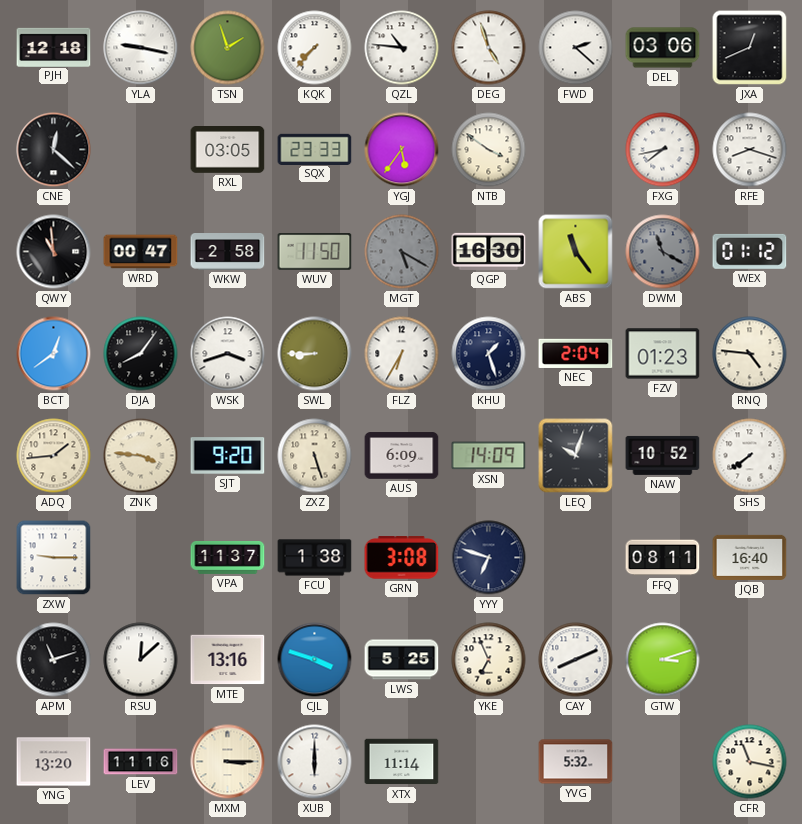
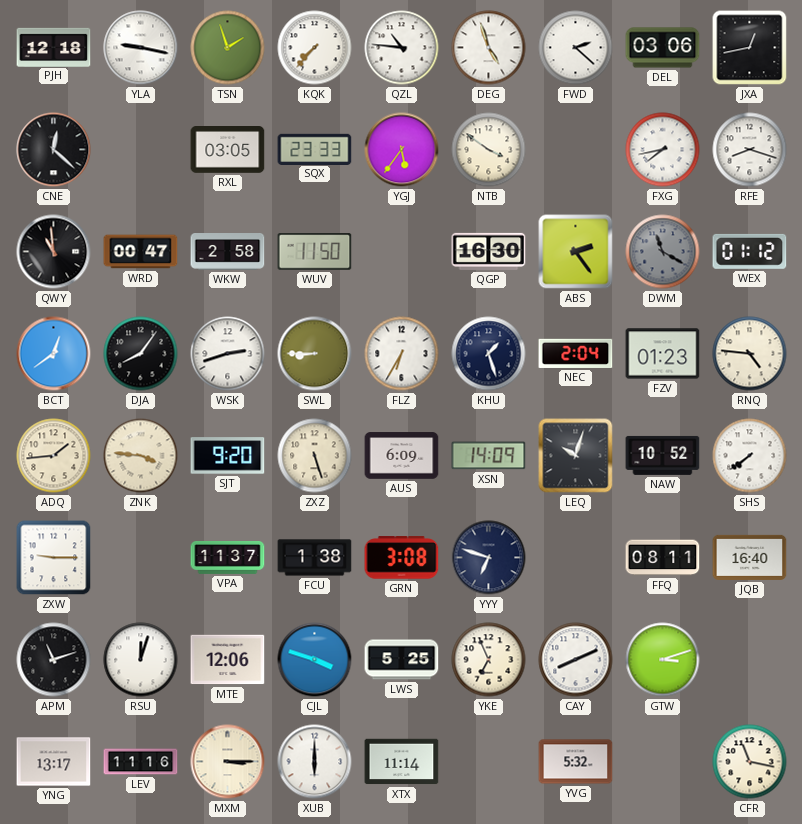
JXA: 12:41 -> 12:43 (750, 48)
MGT: 5:20 -> none (402, 252)
ABS: 11:24 -> 2:24 (576, 252)
WSK: 3:42 -> 2:42 (228, 354)
RSU: 12:08 -> 12:03 (141, 660)
MTE: 13:16 -> 12:06 (228, 660)
YNG: 13:20 -> 13:17 (54, 762)
